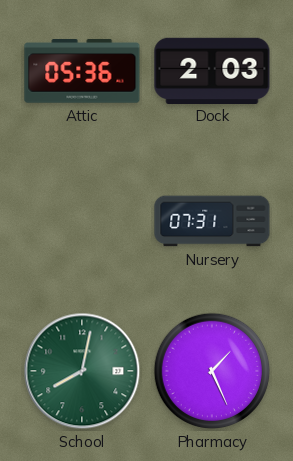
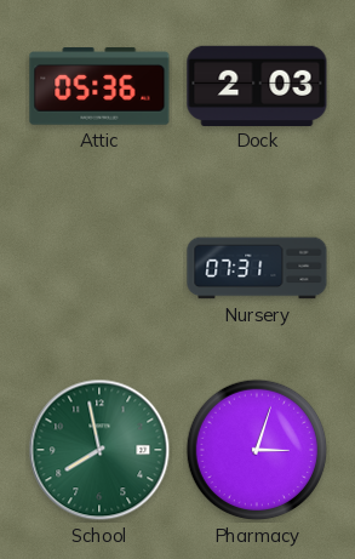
School: 8:02 -> 7:58 (99, 450)
Pharmacy: 1:26 -> 3:03 (257, 450)
